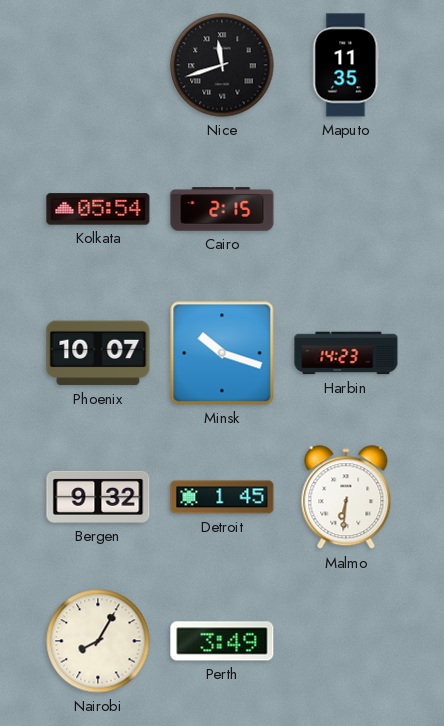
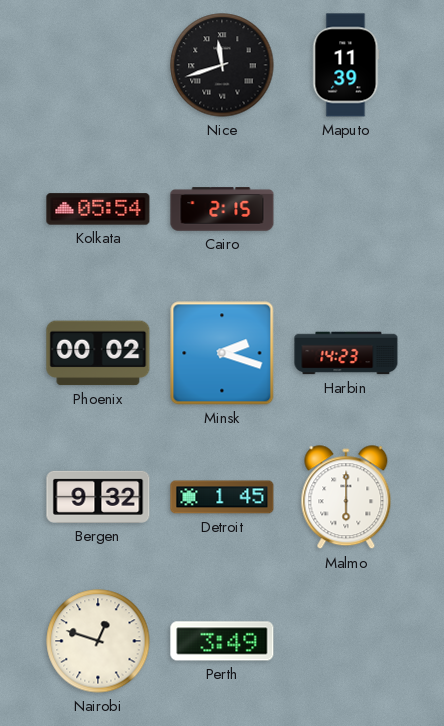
Maputo: 11:35 -> 11:39 (346, 65)
Phoenix: 10:07 -> 00:02 (98, 353)
Minsk: 10:18 -> 2:18 (222, 353)
Malmo: 6:31 -> 6:00 (346, 498)
Nairobi: 8:05 -> 12:48 (98, 641)
